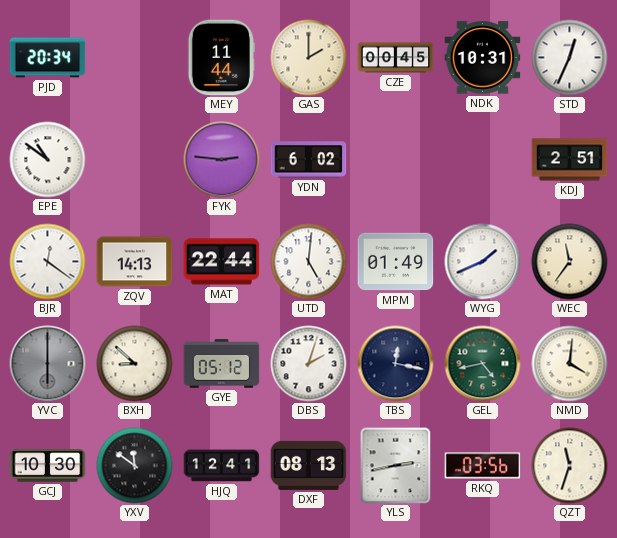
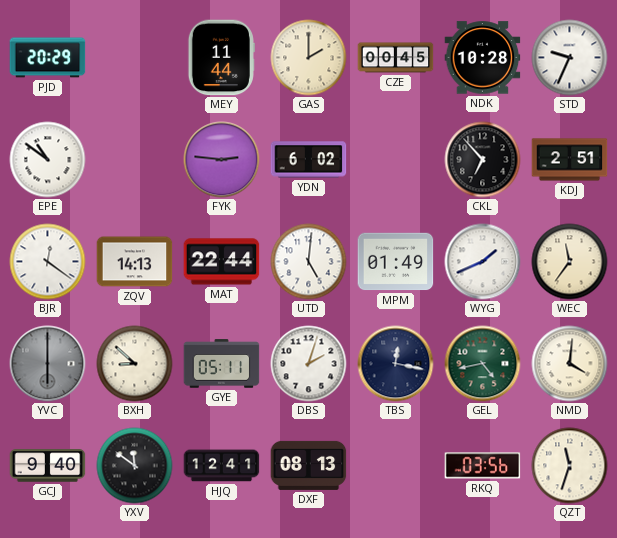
PJD: 20:34 -> 20:29 (48, 58)
NDK: 10:31 -> 10:28 (483, 58)
STD: 12:34 -> 9:34 (570, 58)
CKL: none -> 6:53 (483, 160)
GYE: 05:12 -> 05:11 (222, 364)
GCJ: 10:30 -> 9:40 (48, 466)
YLS: 2:43 -> none (396, 466)
